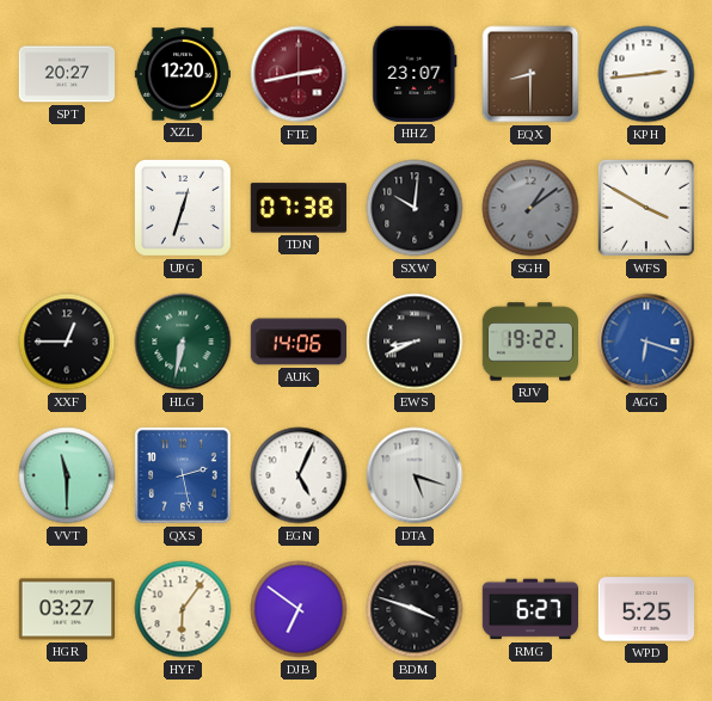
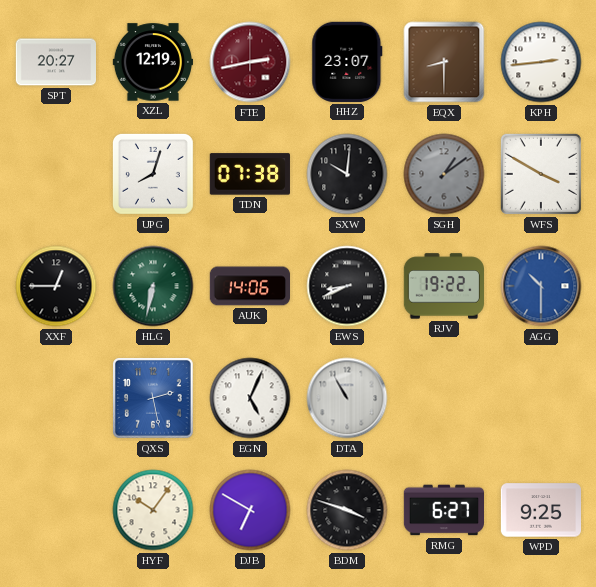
XZL: 12:20 -> 12:19 (152, 62)
UPG: 12:33 -> 8:03 (153, 174)
AGG: 6:18 -> 10:30 (541, 286)
VVT: 11:30 -> none (67, 475)
DTA: 5:18 -> 10:55 (347, 398)
HGR: 03:27 -> none (66, 609)
HYF: 6:06 -> 10:06 (153, 510)
DJB: 6:51 -> 6:50 (250, 510)
WPD: 5:25 -> 9:25 (540, 510)
